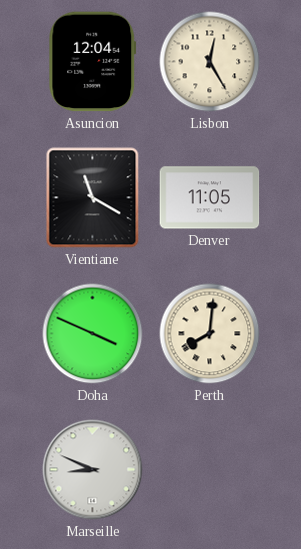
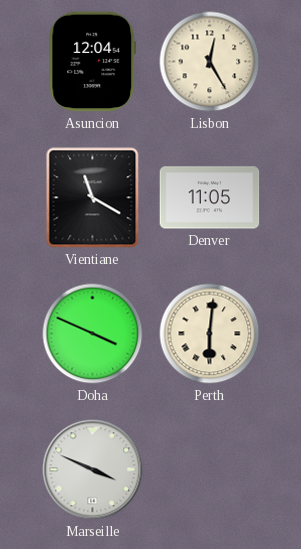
Perth: 8:01 -> 6:01 (210, 334)
Marseille: 8:49 -> 3:49 (93, 470)
